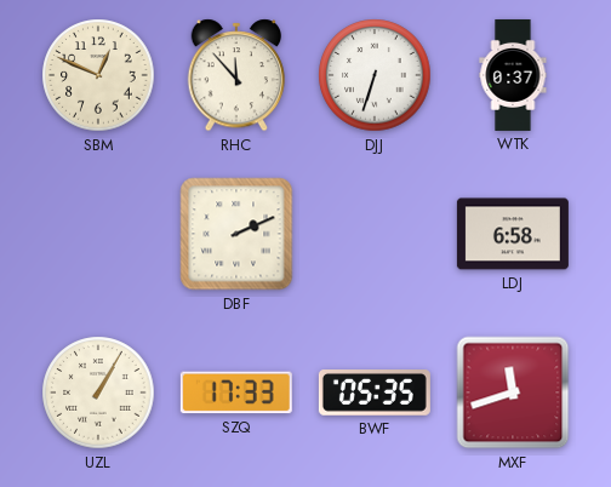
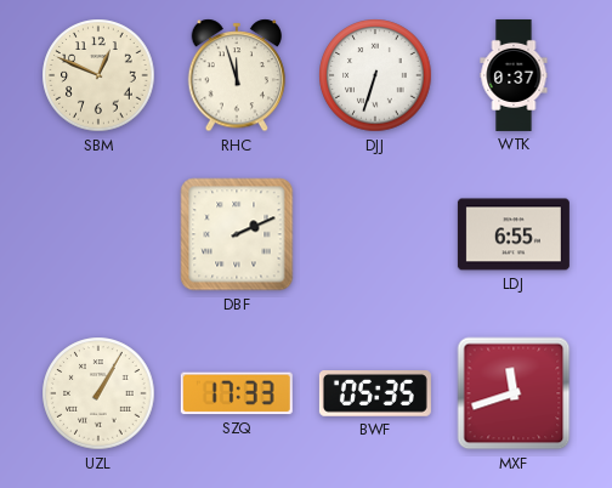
RHC: 11:53 -> 11:57 (237, 75)
LDJ: 6:58 -> 6:55 (514, 234)
